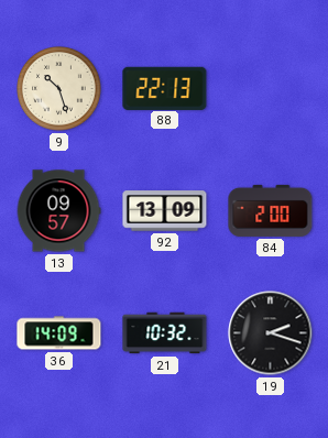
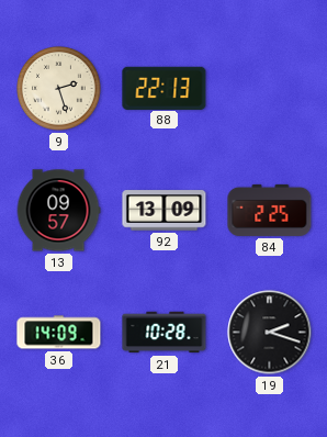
9: 10:27 -> 2:27 (59, 89)
84: 2:00 -> 2:25 (270, 210)
21: 10:32 -> 10:28 (165, 333)
